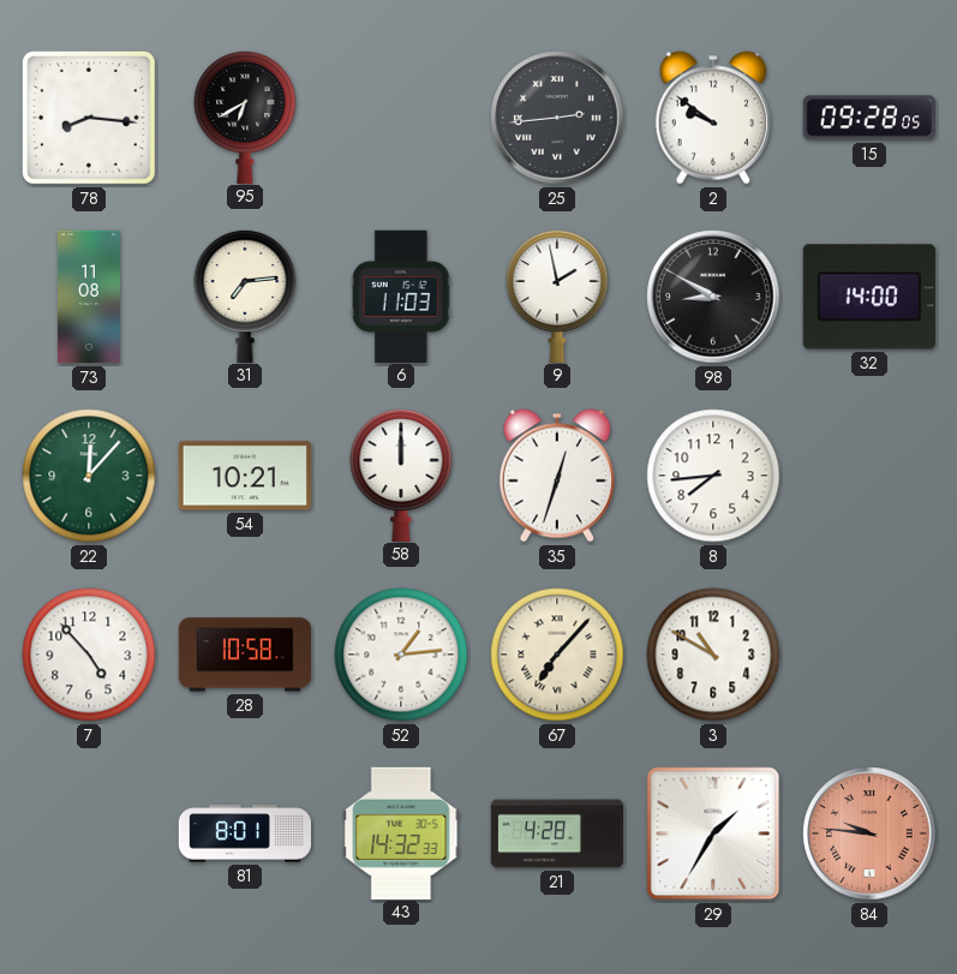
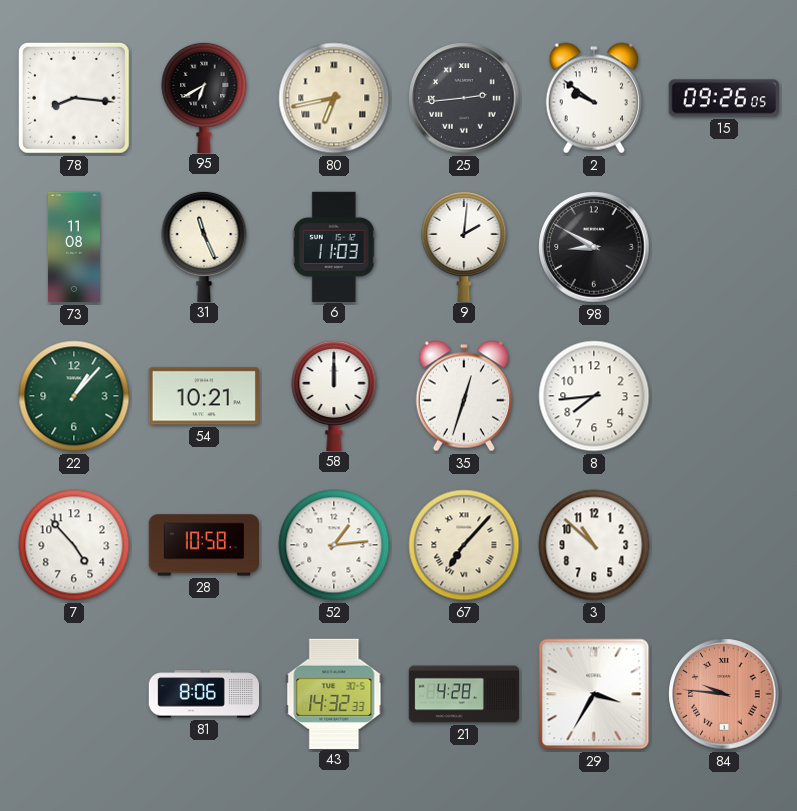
80: none -> 6:43 (334, 98)
15: 09:28 -> 09:26 (723, 98)
31: 7:14 -> 11:26 (204, 246)
9: 1:58 -> 2:01 (464, 246)
32: 14:00 -> none (869, 297)
22: 12:07 -> 1:07 (74, 396)
3: 10:50 -> 10:52 (594, 545)
81: 8:01 -> 8:06 (203, 694)
29: 1:35 -> 3:35 (594, 694)
